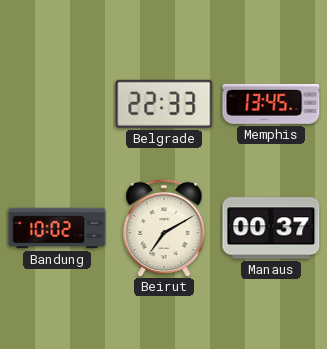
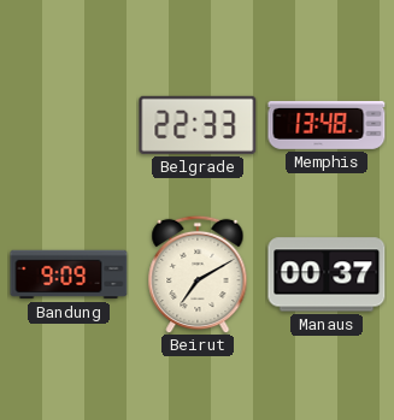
Memphis: 13:45 -> 13:48 (327, 125)
Bandung: 10:02 -> 9:09 (69, 274)
